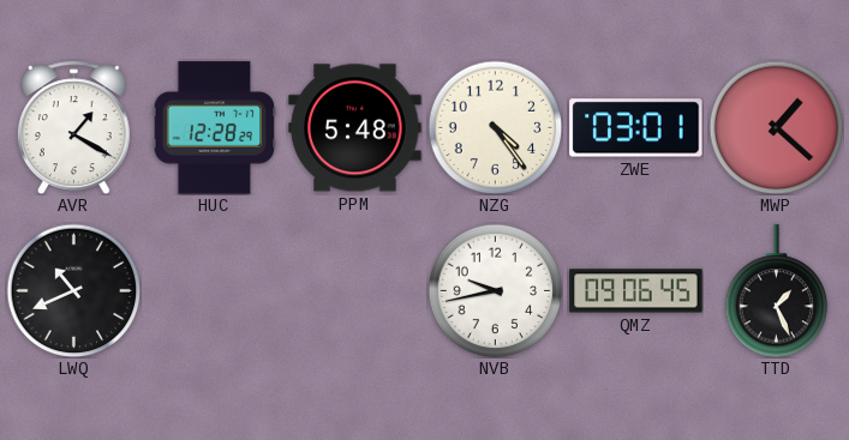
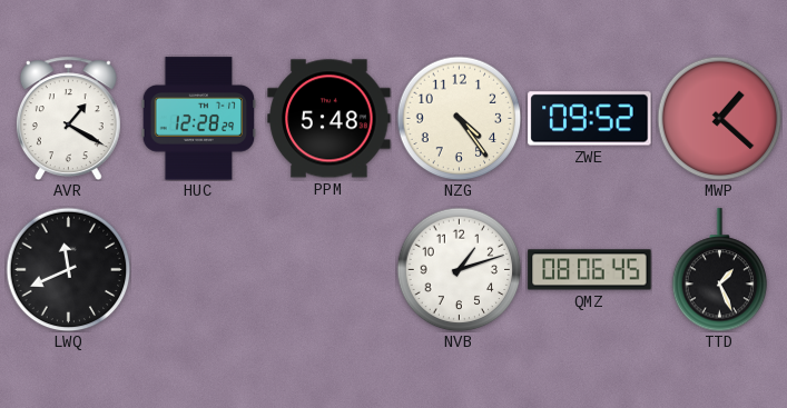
ZWE: 03:01 -> 09:52 (590, 119)
LWQ: 10:41 -> 11:41 (68, 269)
NVB: 9:43 -> 1:12 (459, 269)
QMZ: 09:06 -> 08:06 (590, 270)
